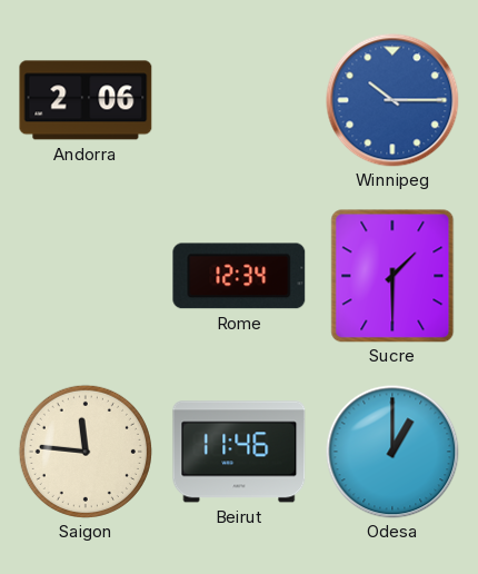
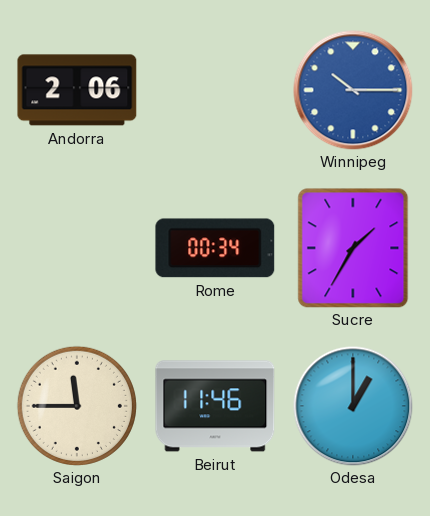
Rome: 12:34 -> 00:34 (215, 248)
Sucre: 1:30 -> 1:35 (353, 248)
Saigon: 11:46 -> 11:45 (77, 406)
